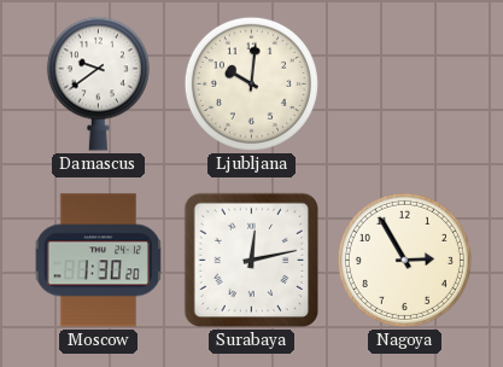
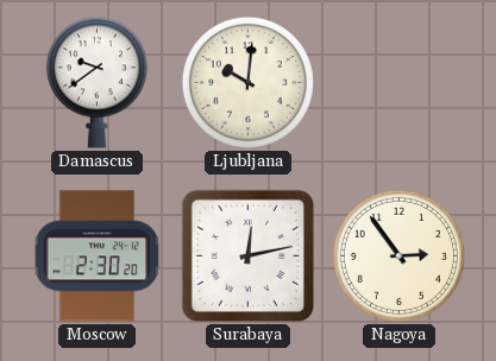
Moscow: 1:30 -> 2:30 (98, 256)
Nagoya: 2:55 -> 2:54 (398, 255)
